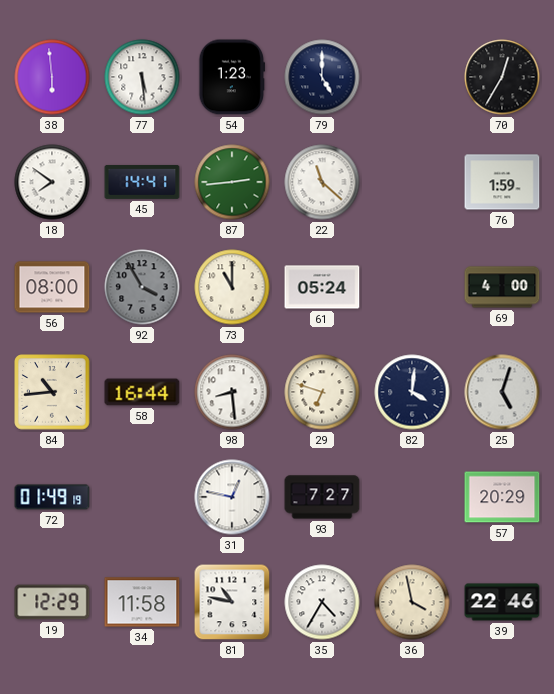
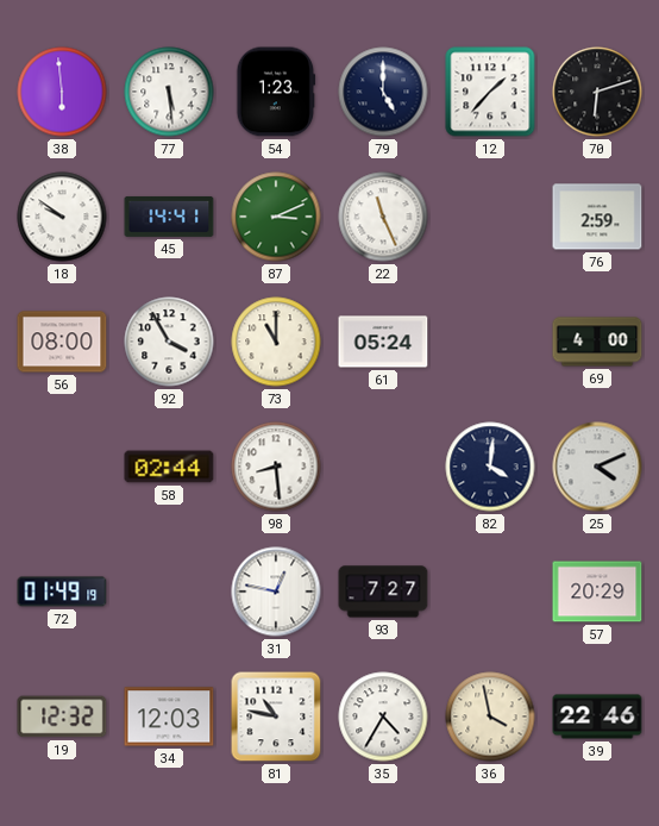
12: none -> 1:37 (490, 92)
70: 12:35 -> 6:12 (597, 92)
18: 7:51 -> 9:51 (62, 217)
87: 2:44 -> 3:11 (276, 217)
22: 11:22 -> 11:26 (383, 217)
76: 1:59 -> 2:59 (597, 217)
92 dial: grey -> white (169, 342)
84: 10:44 -> none (52, 392)
58: 16:44 -> 02:44 (169, 467)
29: 6:48 -> none (322, 392)
25: 5:03 -> 4:11 (597, 467)
19: 12:29 -> 12:32 (62, 717)
34: 11:58 -> 12:03 (169, 717)
